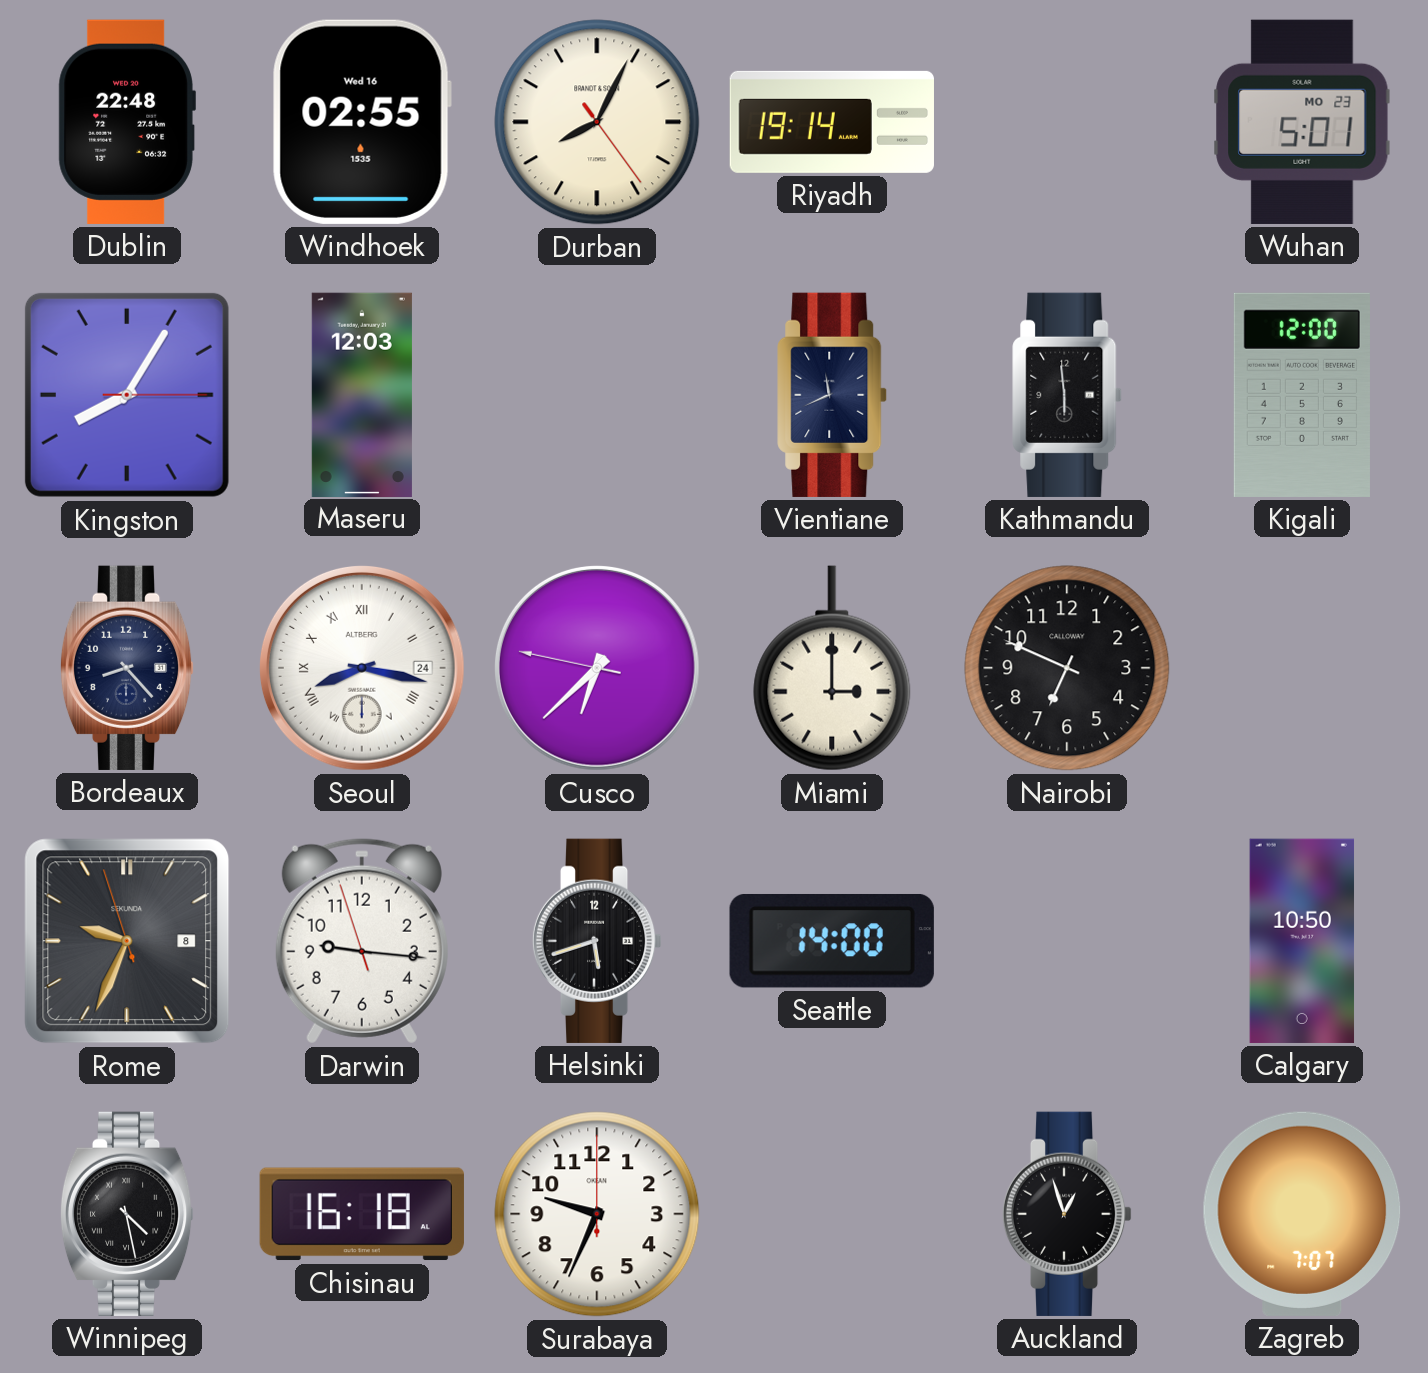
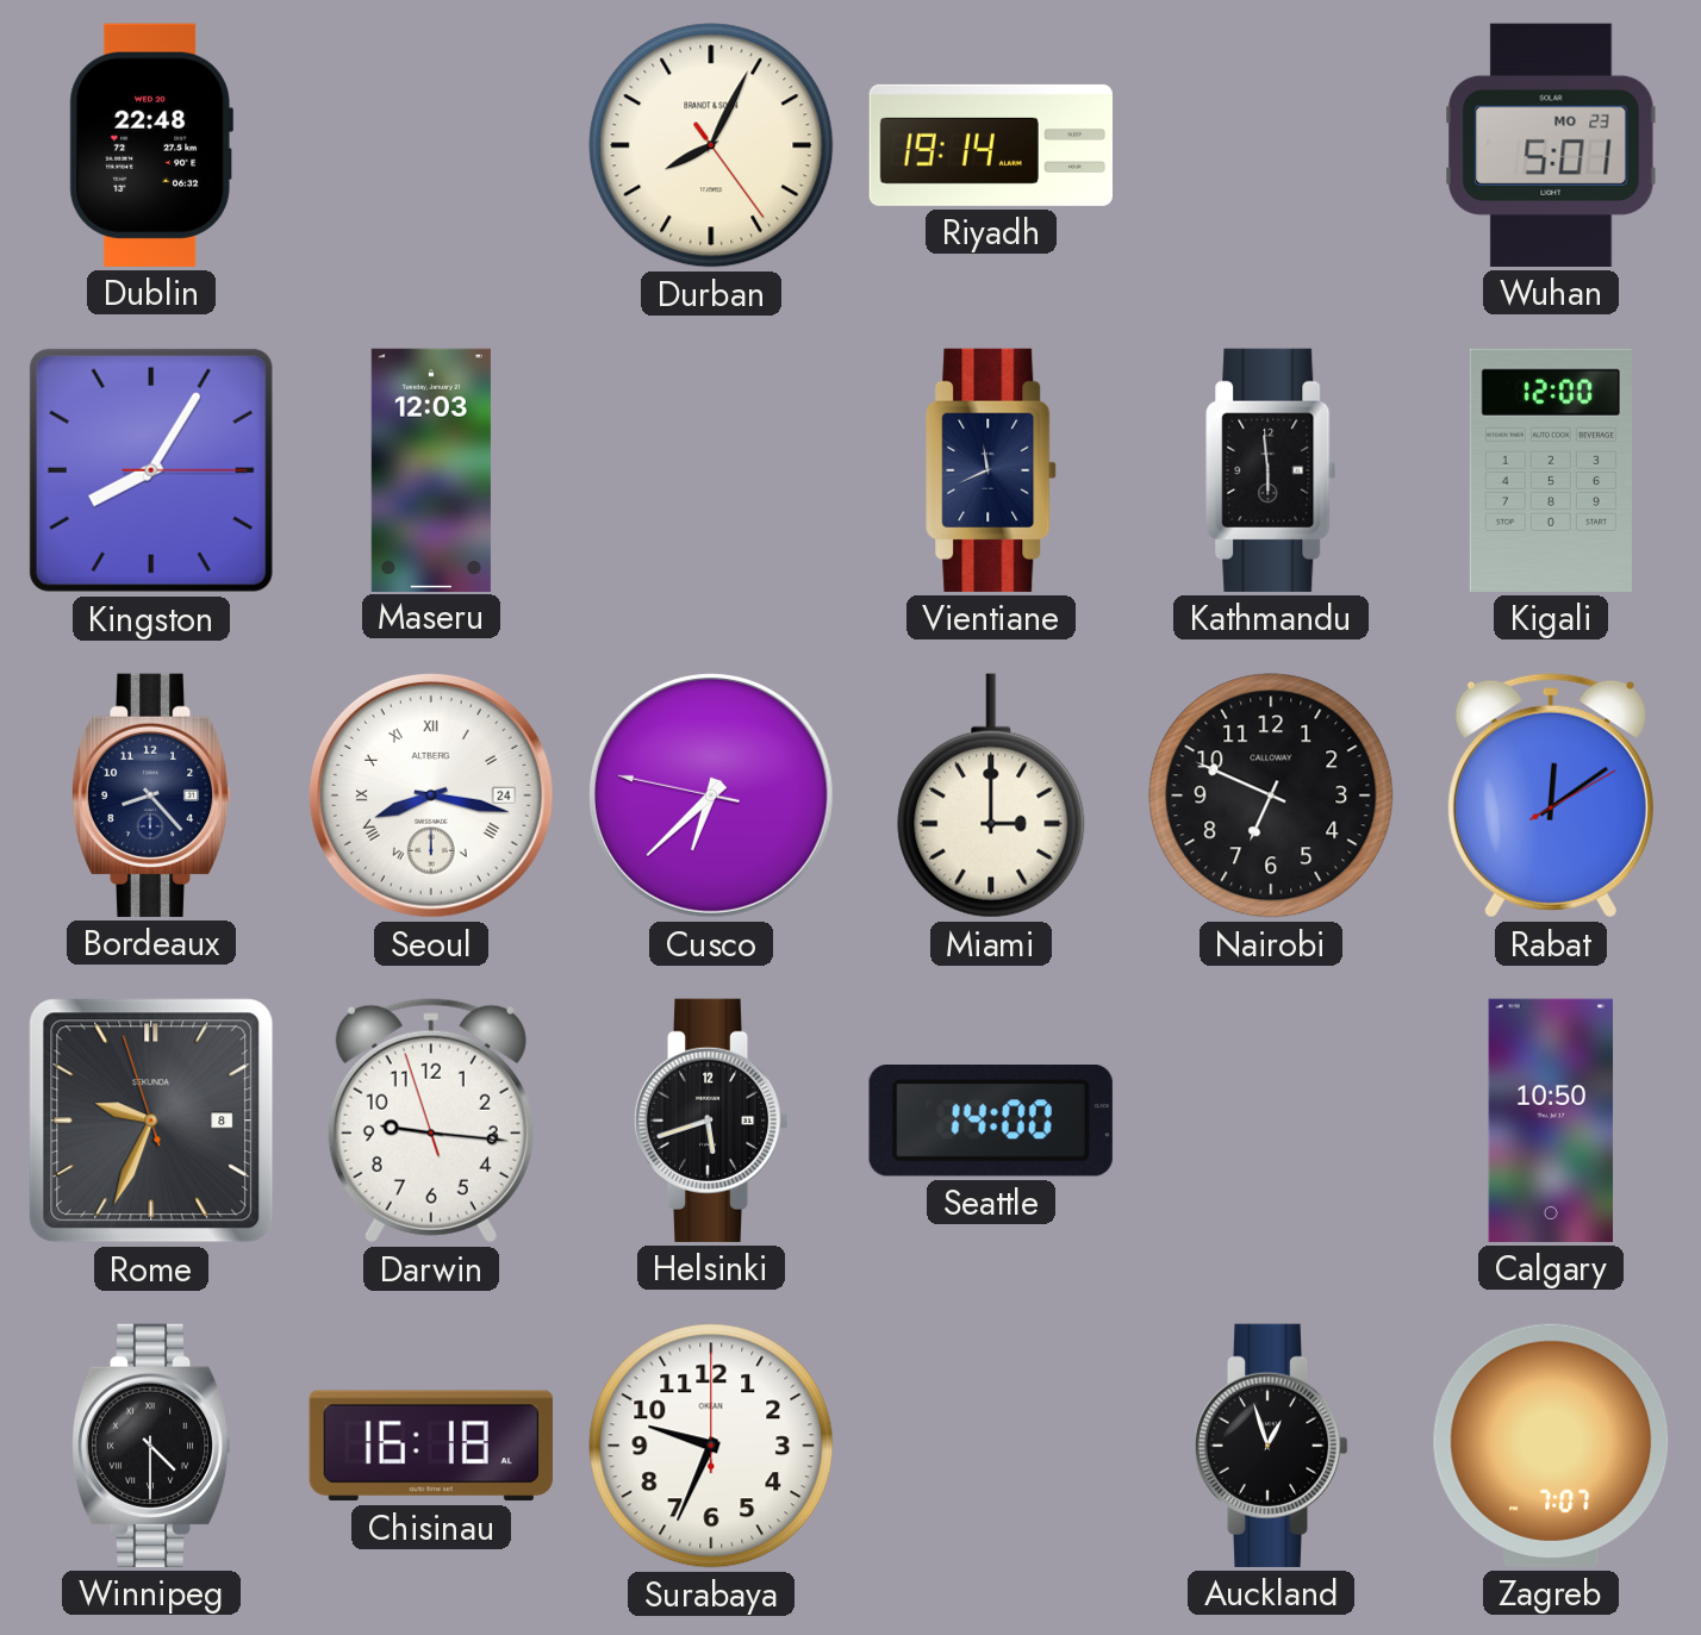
Windhoek: 02:55 -> none (362, 122)
Rabat: none -> 12:09 (1551, 795)
Winnipeg: 4:28 -> 4:30 (151, 1446)
